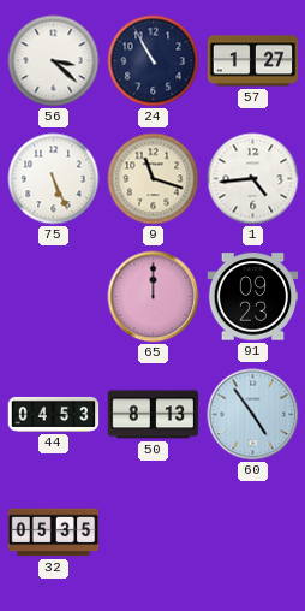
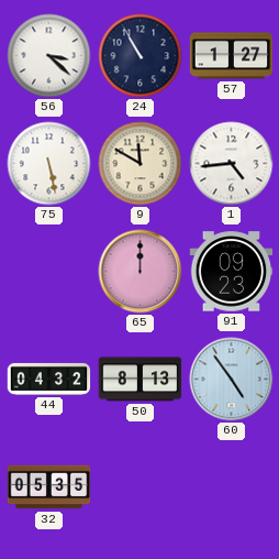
75: 5:26 -> 5:28 (49, 164)
9: 11:18 -> 11:50 (141, 164)
44: 04:53 -> 04:32 (49, 379)
